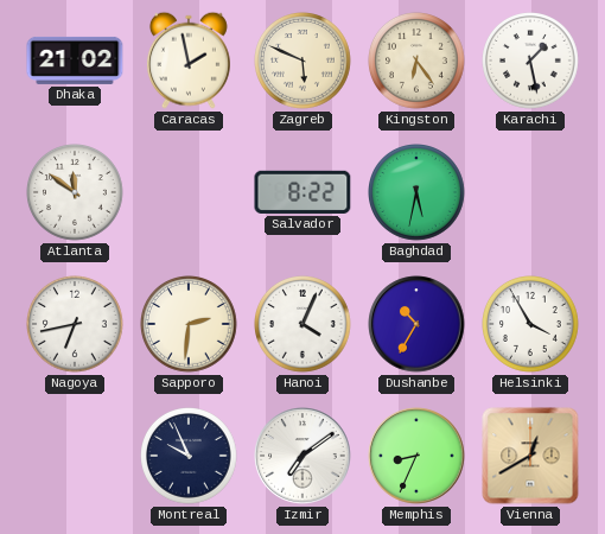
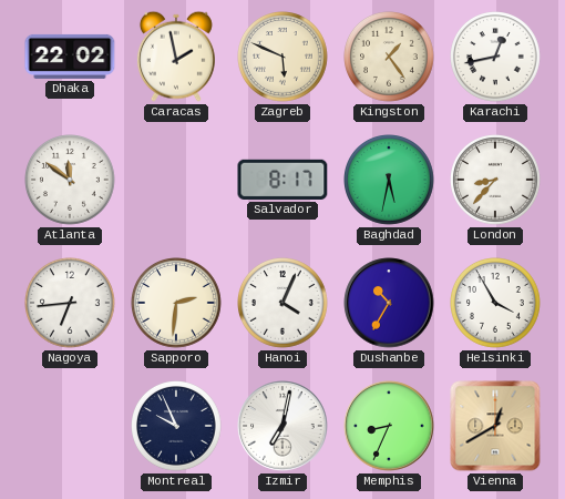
Dhaka: 21:02 -> 22:02 (70, 57)
Kingston: 6:24 -> 1:24 (390, 58)
Karachi: 1:28 -> 12:43 (496, 58)
Salvador: 8:22 -> 8:17 (282, 180)
London: none -> 8:37 (496, 181)
Nagoya: 6:43 -> 6:44 (71, 304)
Izmir: 7:09 -> 7:02 (282, 426)
